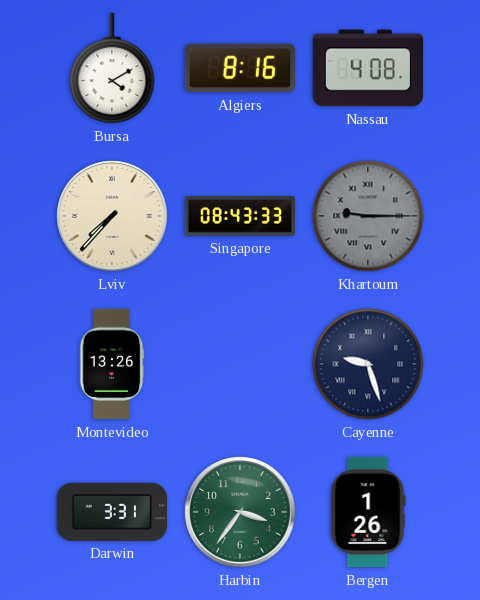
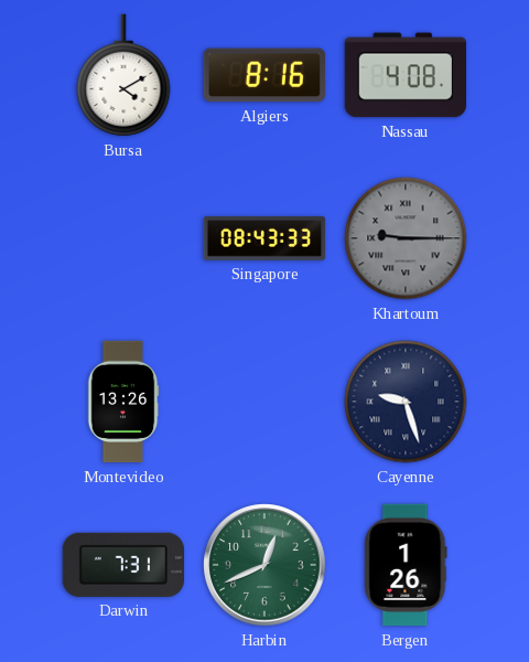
Lviv: 7:37 -> none (112, 216)
Darwin: 3:31 -> 7:31 (122, 565)
Harbin: 3:36 -> 12:41 (264, 565)
